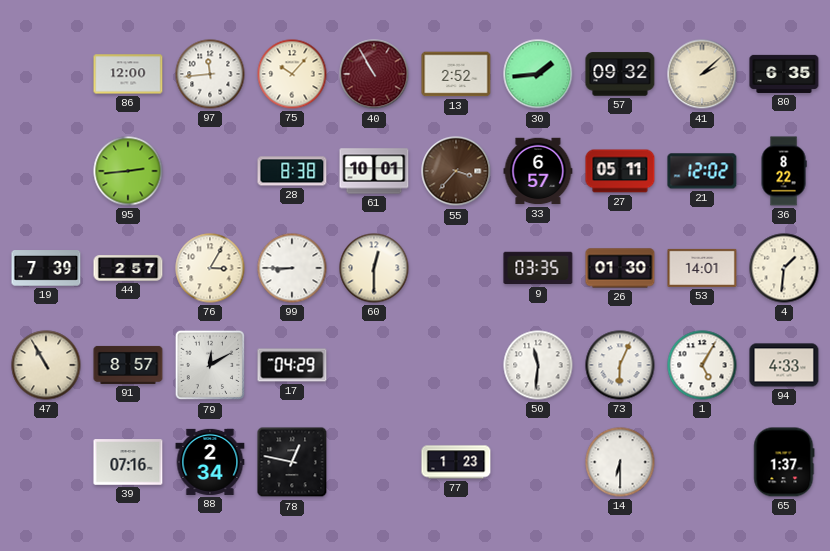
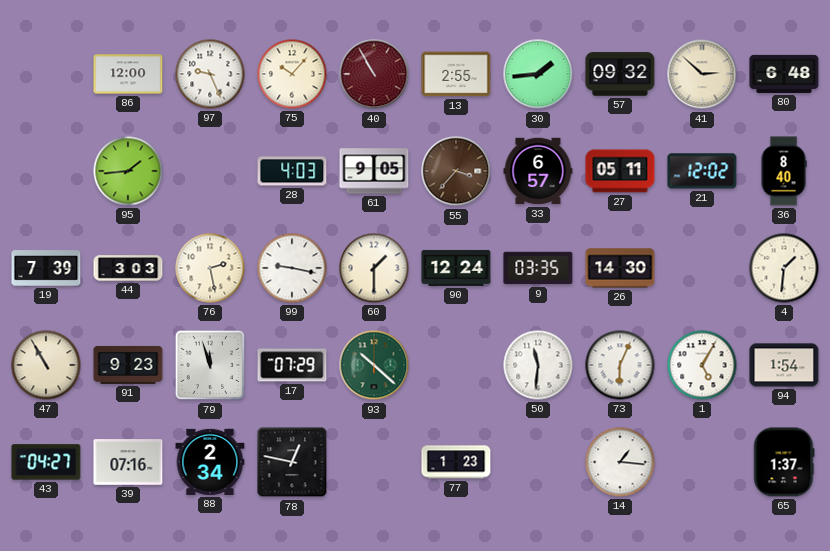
97: 11:44 -> 9:26 (210, 74)
13: 2:52 -> 2:55 (456, 74)
41: 2:08 -> 2:52 (702, 74)
80: 6:35 -> 6:48 (784, 74)
95: 2:44 -> 1:44 (128, 171)
28: 8:38 -> 4:03 (292, 171)
61: 10:01 -> 9:05 (374, 171)
36: 8:22 -> 8:40 (784, 171)
44: 2:57 -> 3:03 (128, 268)
76: 3:05 -> 2:28 (210, 268)
99: 8:45 -> 9:17 (292, 268)
60: 12:30 -> 1:30 (374, 268)
90: none -> 12:24 (456, 268)
26: 01:30 -> 14:30 (620, 268)
53: 14:01 -> none (702, 268)
91: 8:57 -> 9:23 (128, 365)
79: 12:10 -> 11:57 (210, 365)
17: 04:29 -> 07:29 (292, 365)
93: none -> 10:22 (374, 365)
94: 4:33 -> 1:54 (784, 365)
43: none -> 04:27 (46, 462)
14: 6:30 -> 1:16 (620, 462)
